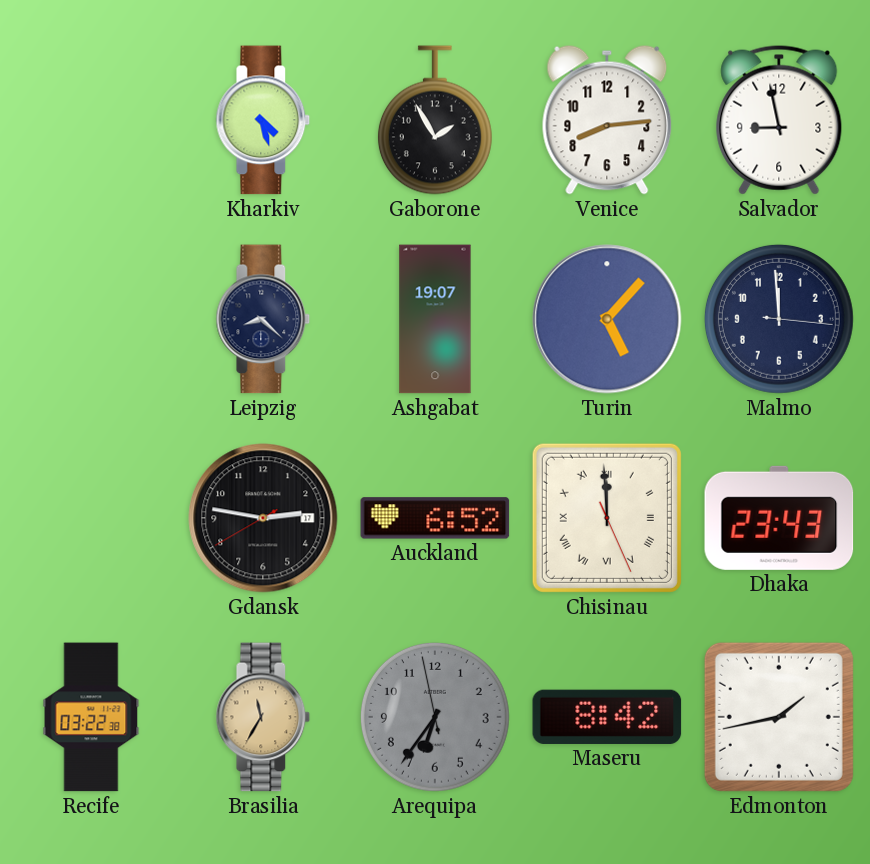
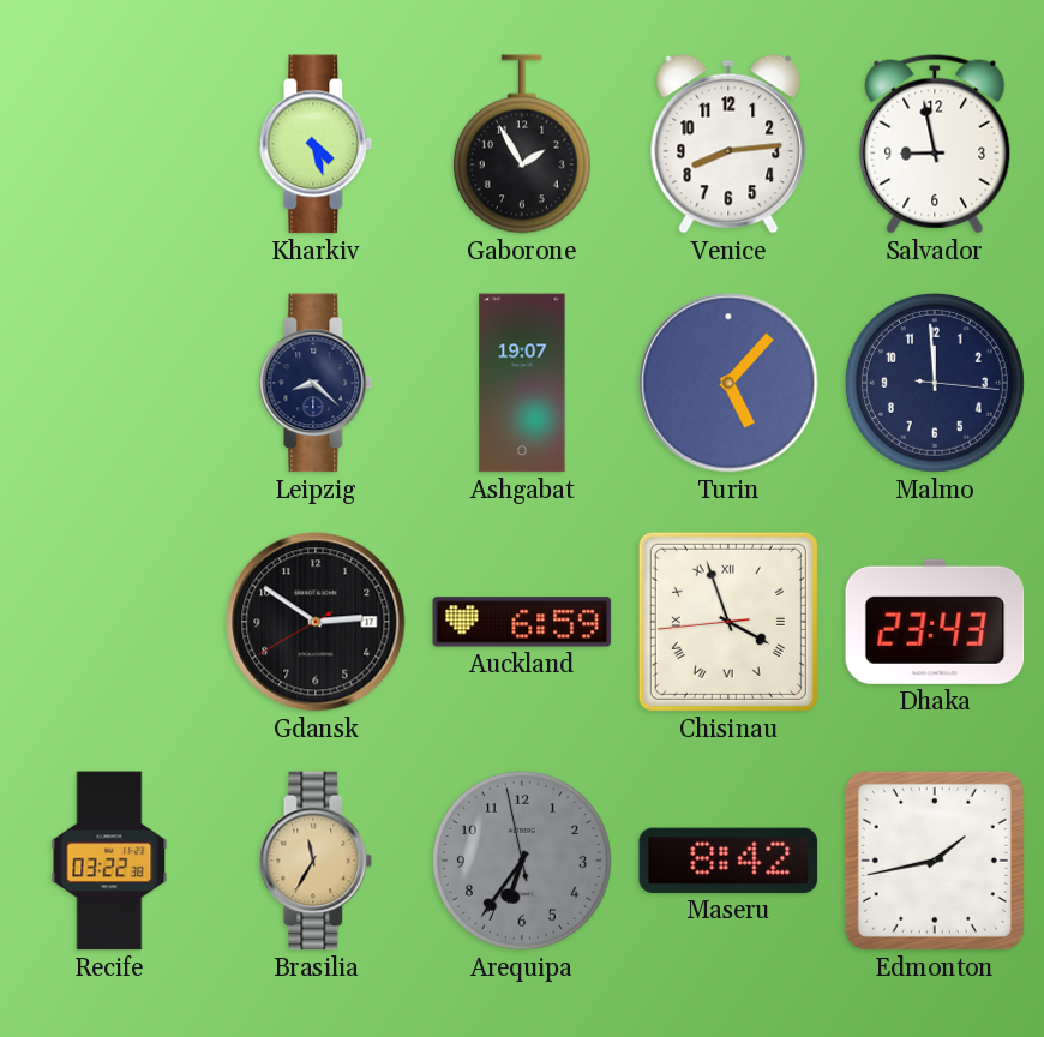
Gdansk: 2:46 -> 2:50 (316, 622)
Auckland: 6:52 -> 6:59 (522, 622)
Chisinau: 11:59 -> 3:56 (728, 622)
